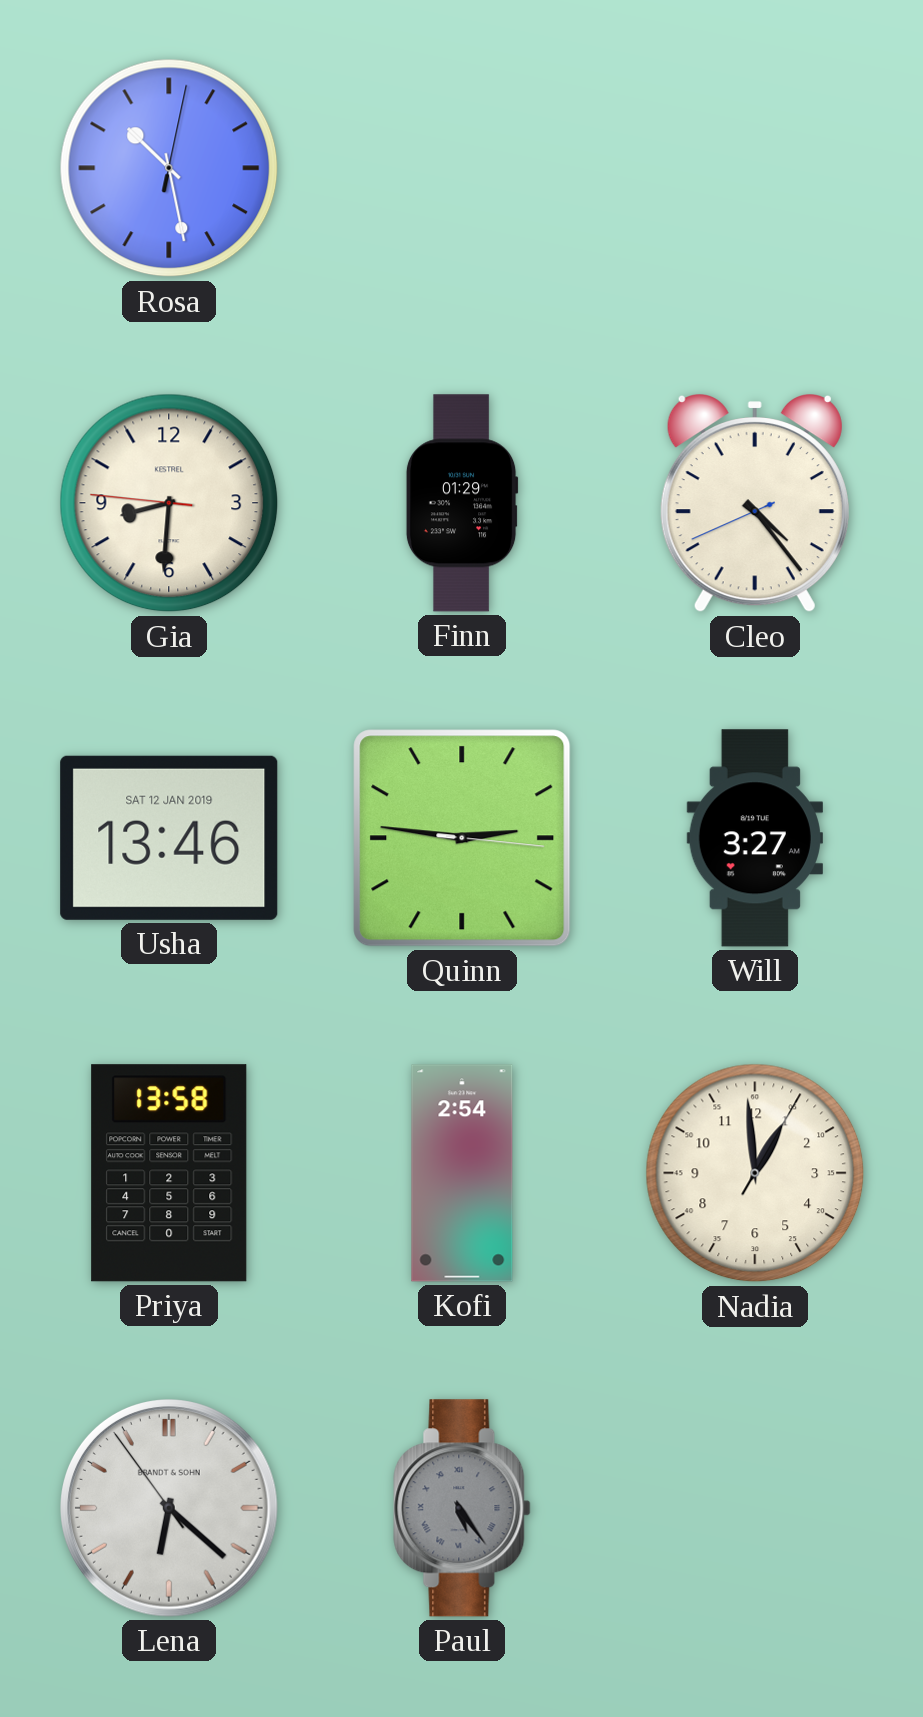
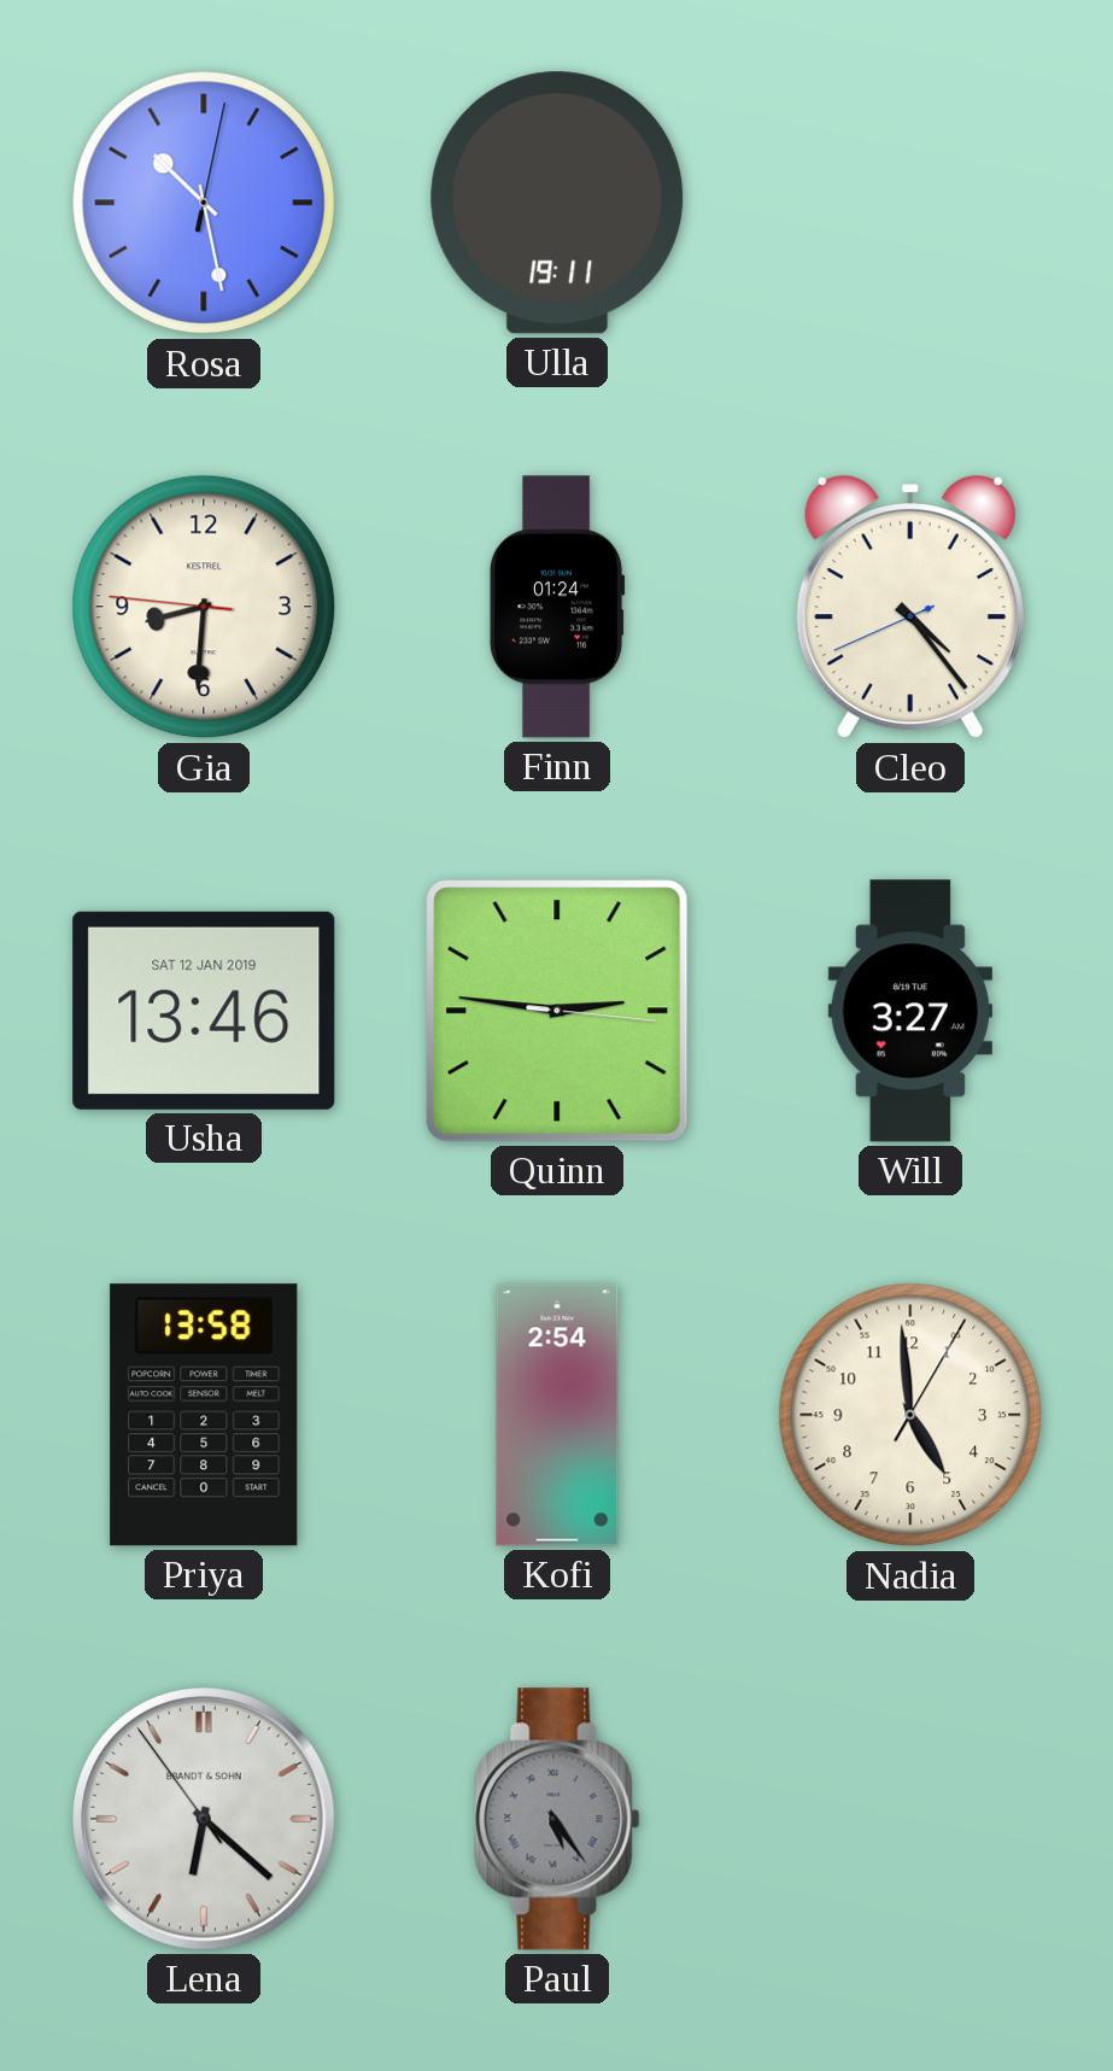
Ulla: none -> 19:11 (557, 203)
Finn: 01:29 -> 01:24 (557, 607)
Nadia: 12:59 -> 4:59 (910, 1415)
